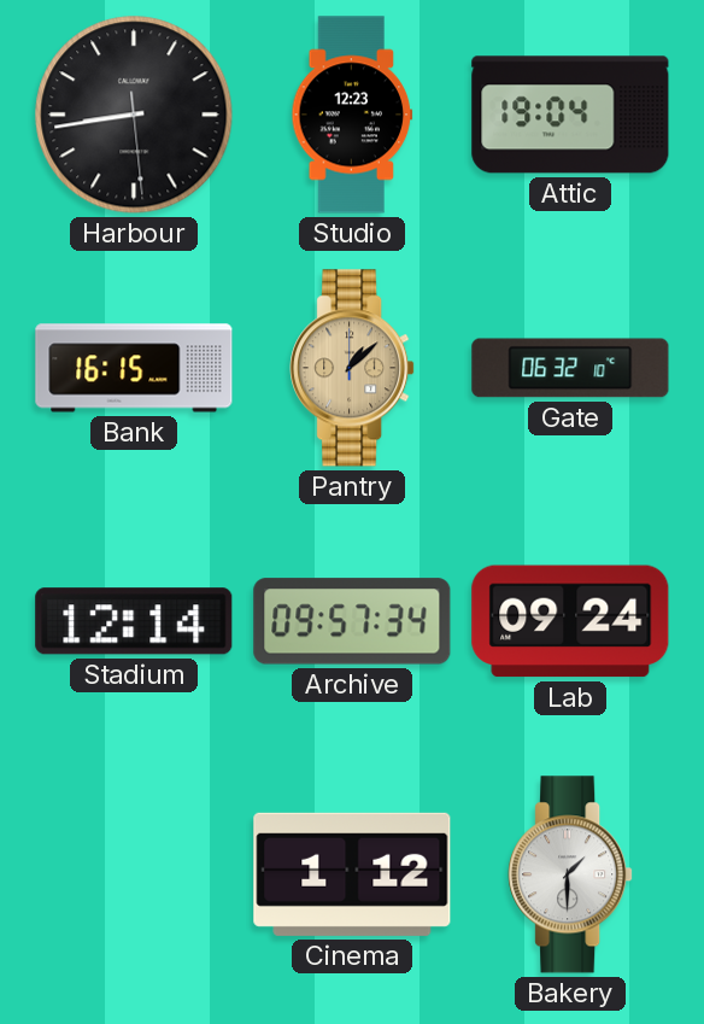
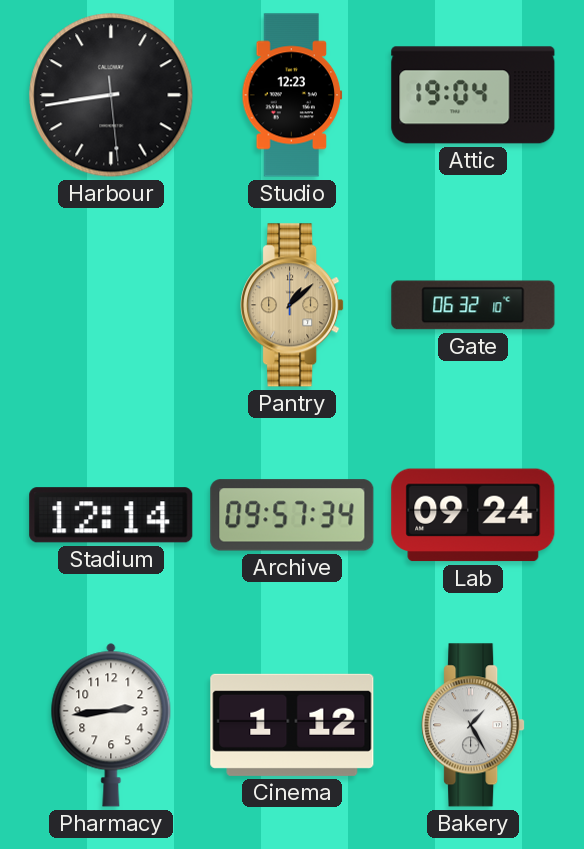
Bank: 16:15 -> none (134, 368)
Pharmacy: none -> 2:44 (111, 725)
Bakery: 1:30 -> 1:25 (473, 725)
